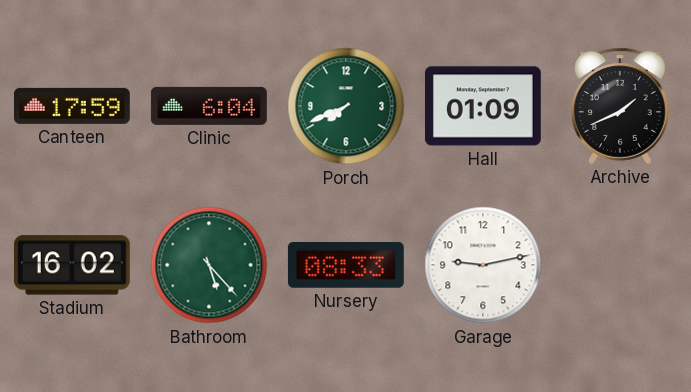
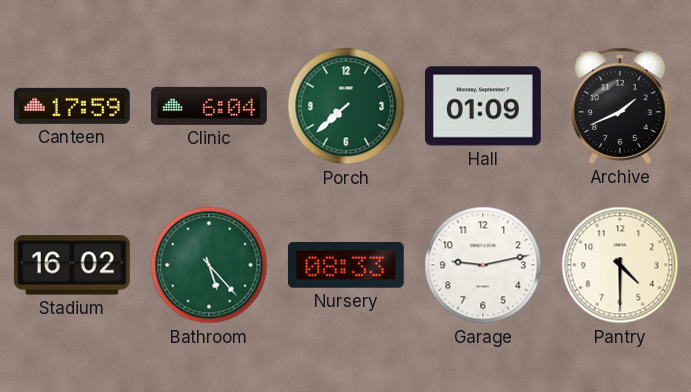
Porch: 7:41 -> 7:38 (346, 106)
Pantry: none -> 4:30 (620, 265)
